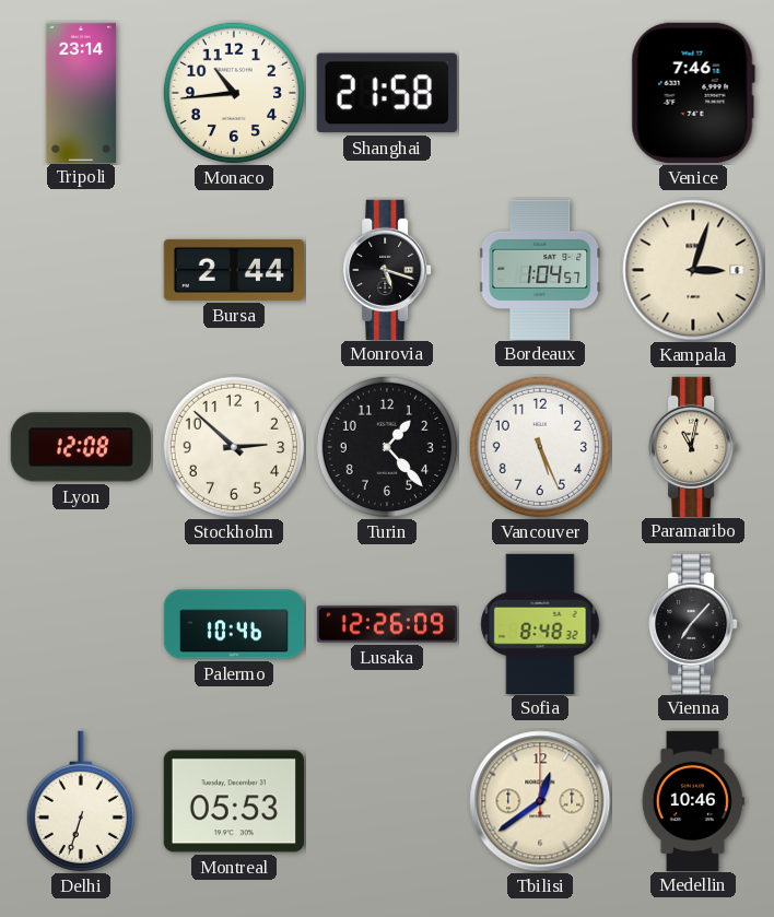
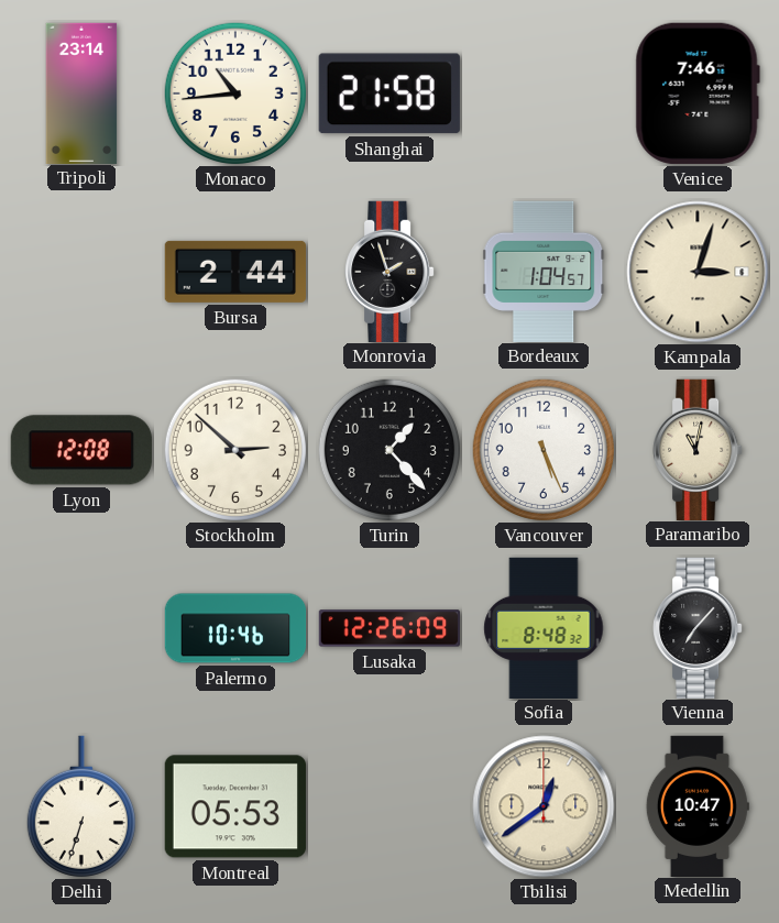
Monrovia: 5:18 -> 1:57 (390, 271)
Medellin: 10:46 -> 10:47 (698, 805)
